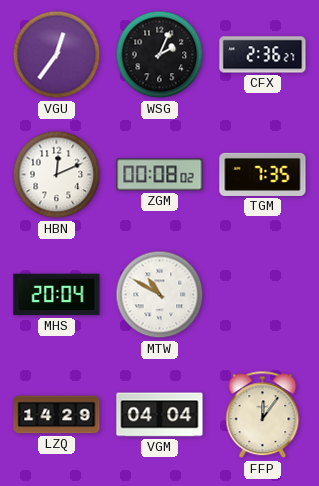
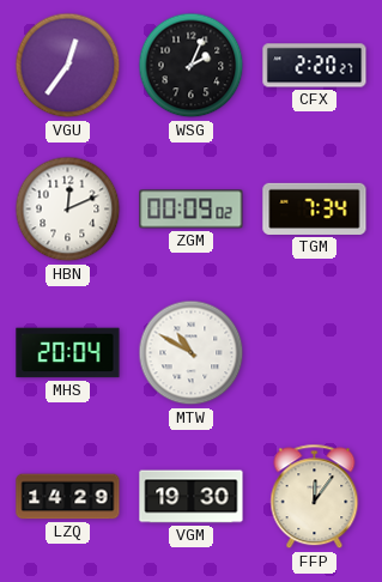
CFX: 2:36 -> 2:20 (315, 66)
ZGM: 00:08 -> 00:09 (192, 210)
TGM: 7:35 -> 7:34 (315, 208)
VGM: 04:04 -> 19:30 (192, 497)
